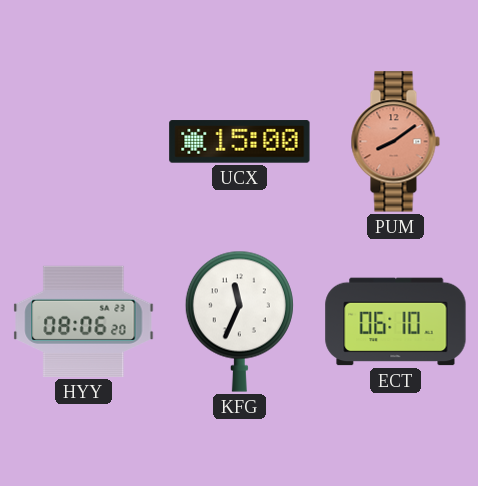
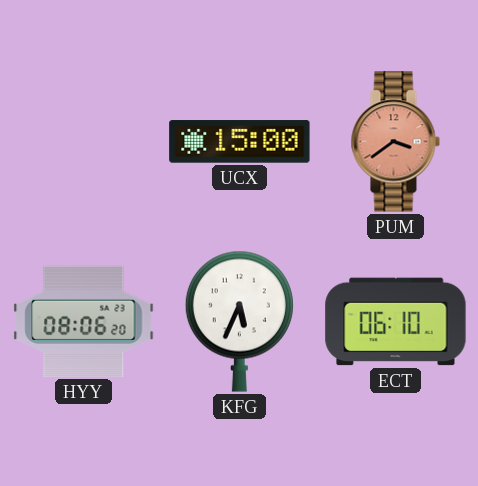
PUM: 8:09 -> 3:39 (395, 142)
KFG: 11:34 -> 5:34 (239, 321)
